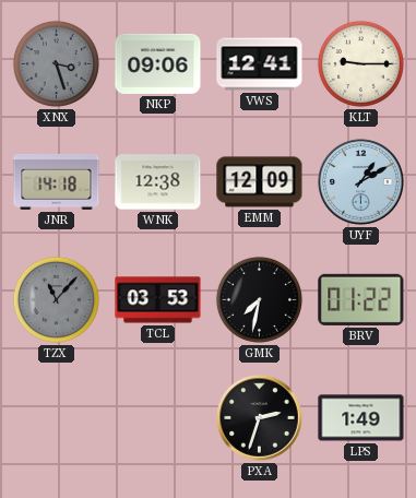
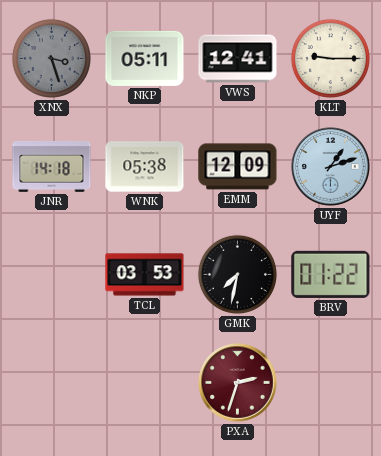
NKP: 09:06 -> 05:11 (145, 58)
WNK: 12:38 -> 05:38 (145, 167)
UYF: 1:10 -> 1:12 (331, 167)
TZX: 11:07 -> none (56, 299)
PXA dial: black -> burgundy (238, 383)
LPS: 1:49 -> none (361, 418)
